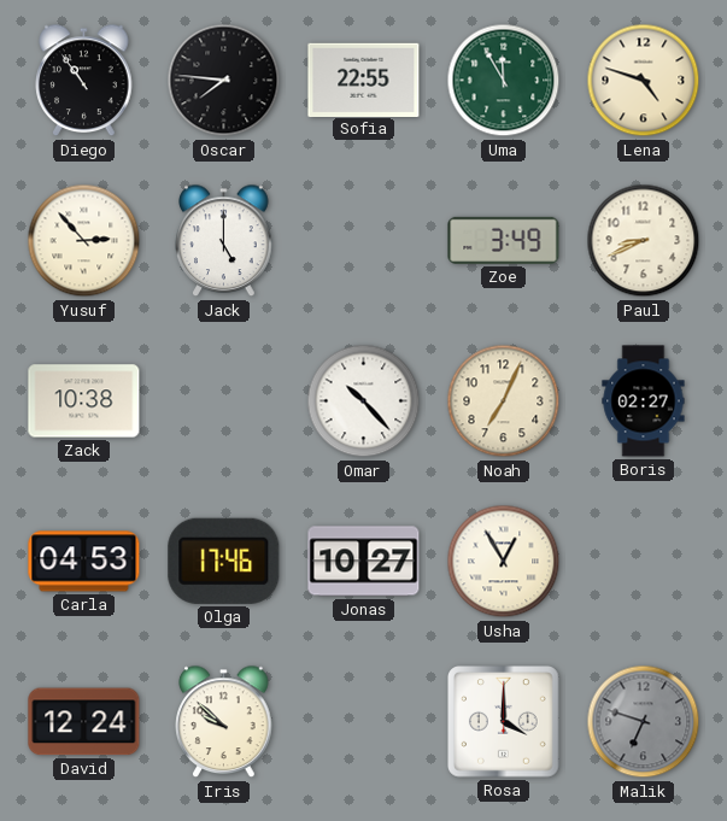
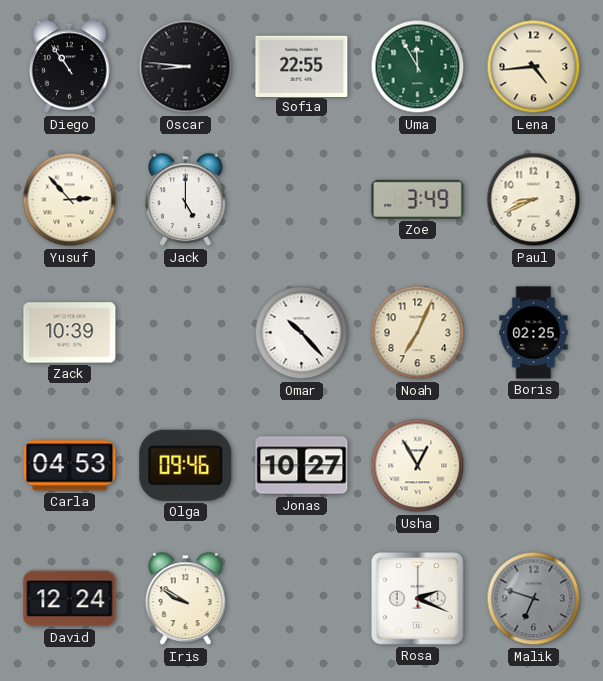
Oscar: 7:46 -> 8:46 (186, 67)
Lena: 4:48 -> 4:44 (534, 67)
Zack: 10:38 -> 10:39 (70, 333)
Boris: 02:27 -> 02:25 (534, 333)
Olga: 17:46 -> 09:46 (186, 465)
Iris: 9:52 -> 9:50 (186, 599)
Rosa: 4:00 -> 2:19 (418, 599)
